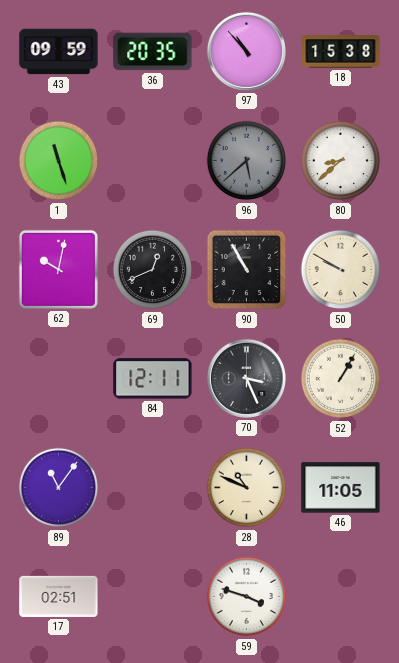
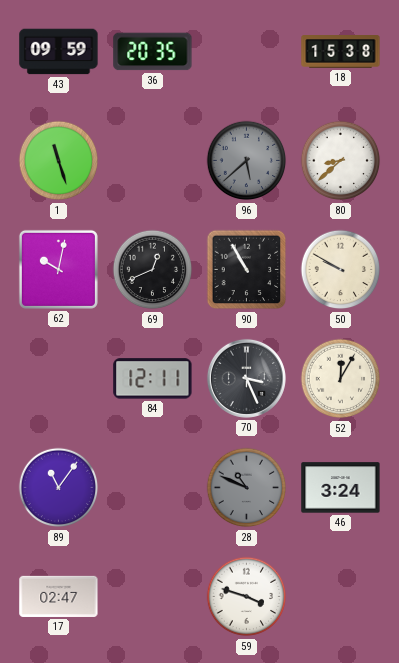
97: 10:53 -> none (246, 51)
52: 1:05 -> 12:05 (341, 379)
28 dial: cream -> grey (247, 488)
46: 11:05 -> 3:24 (341, 488)
17: 02:51 -> 02:47 (59, 596)
